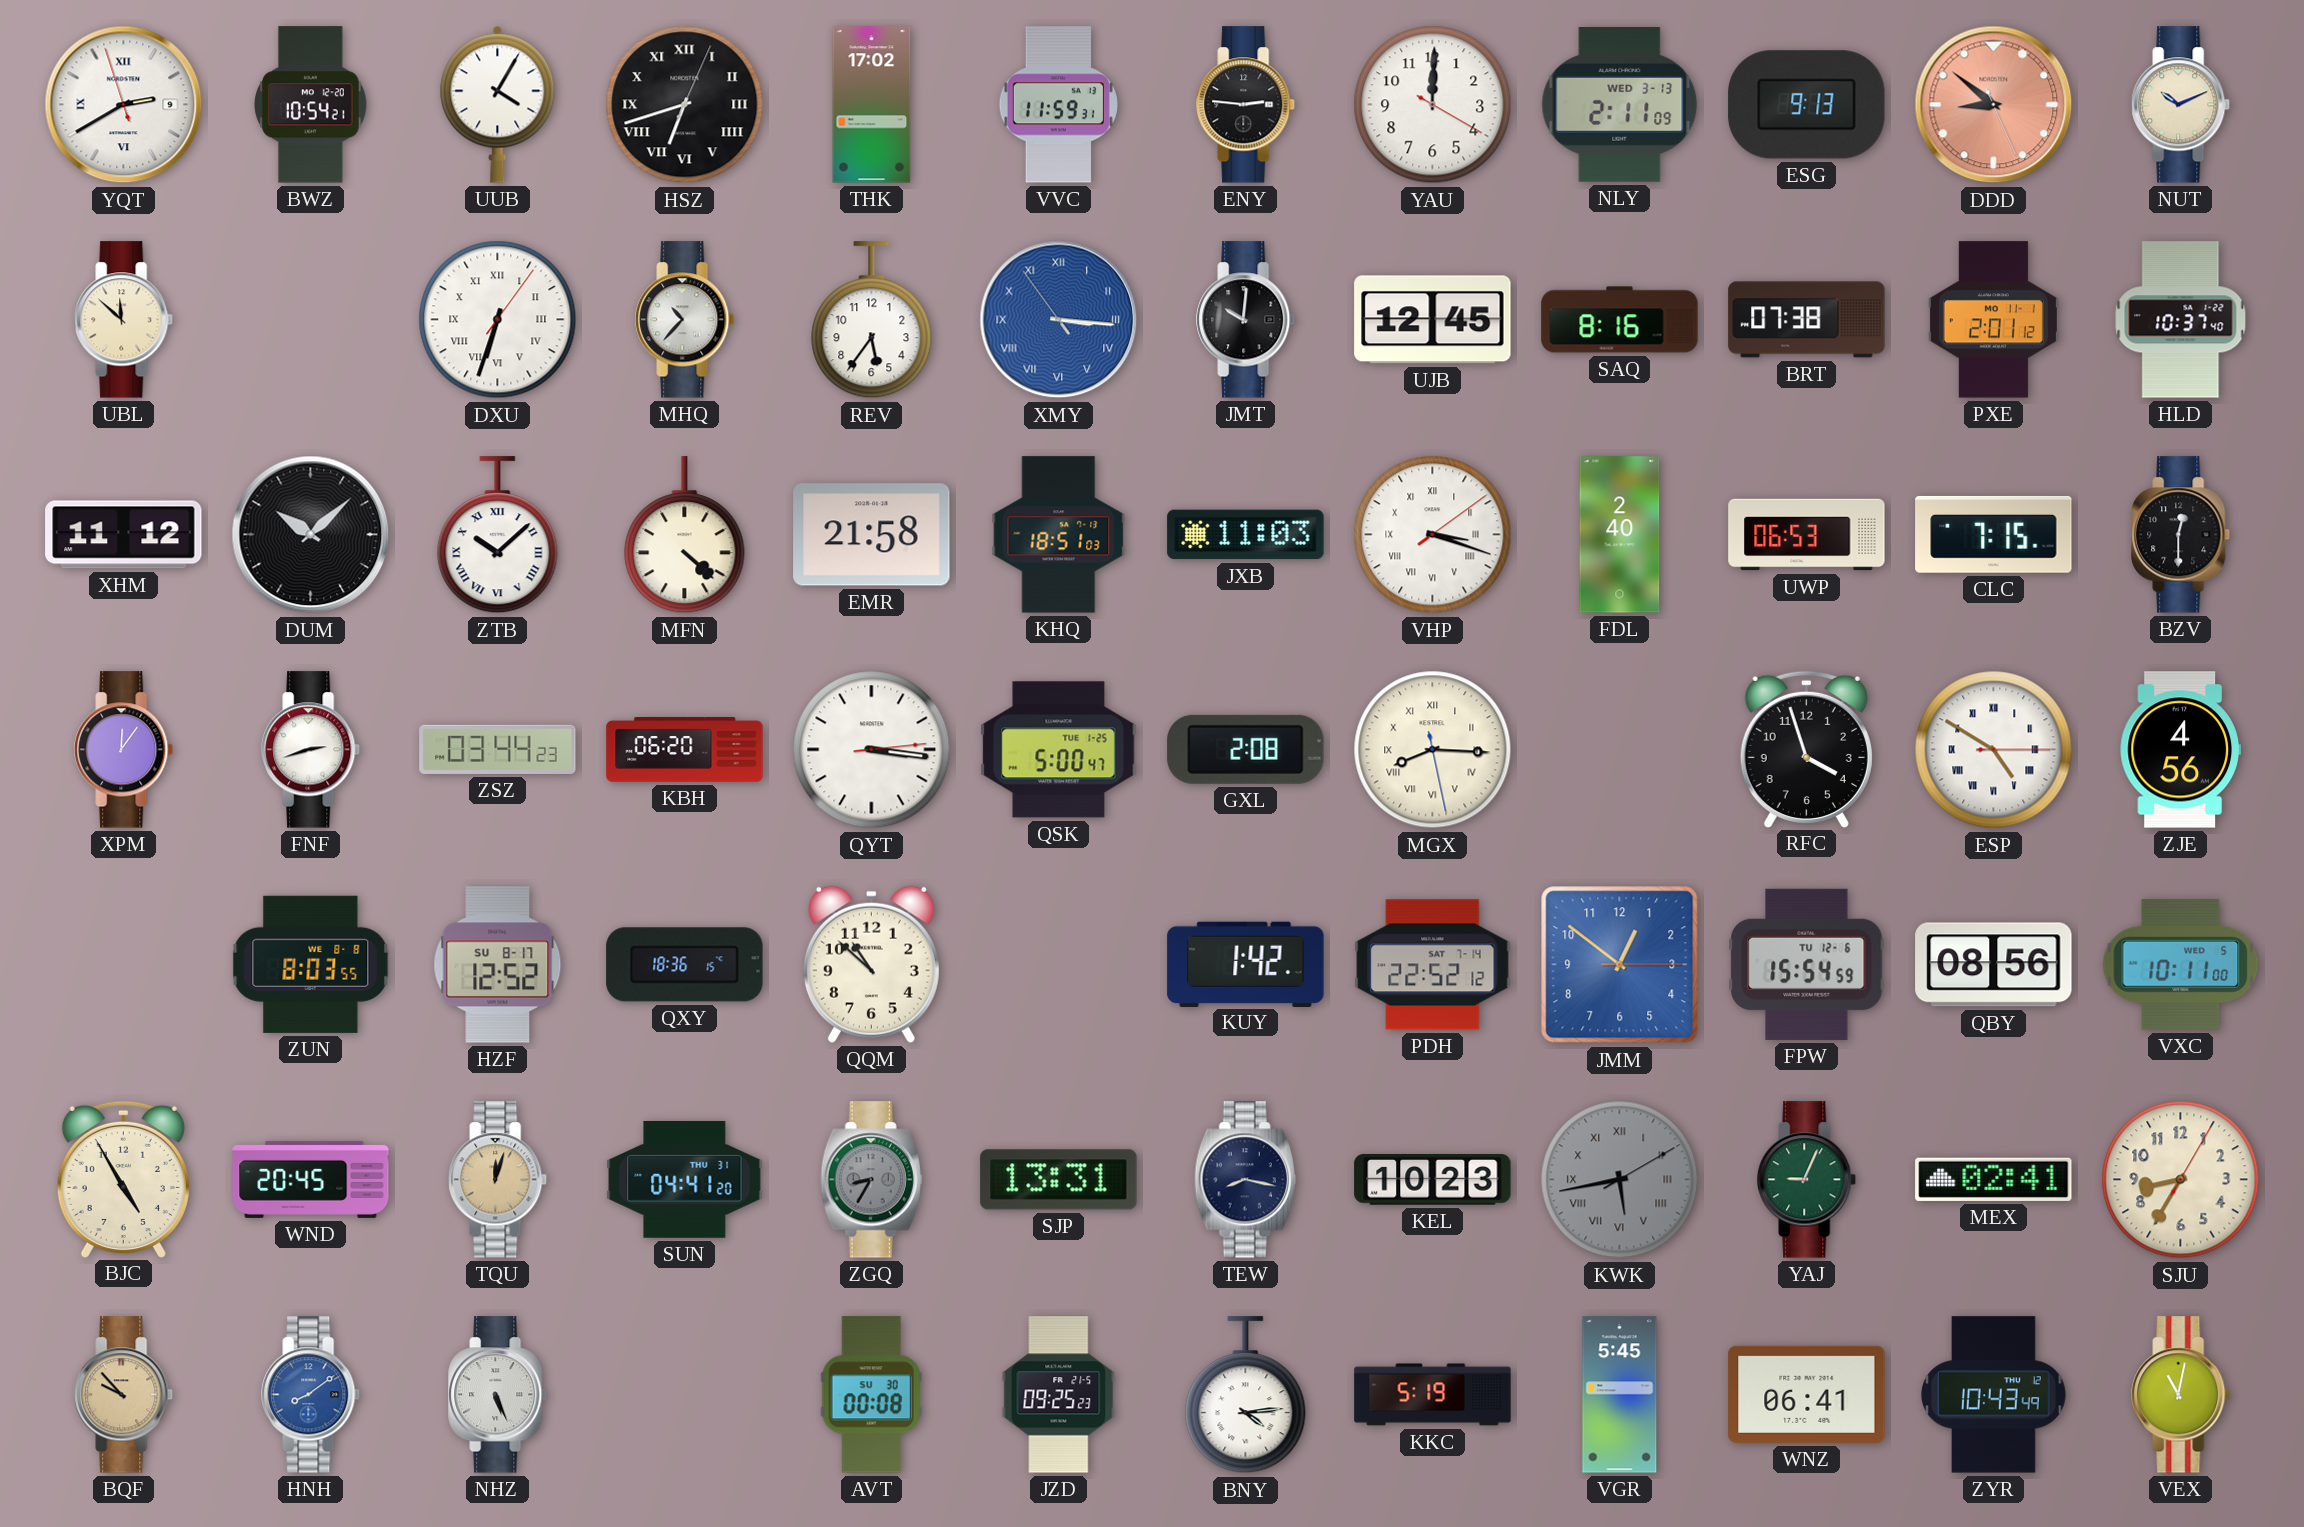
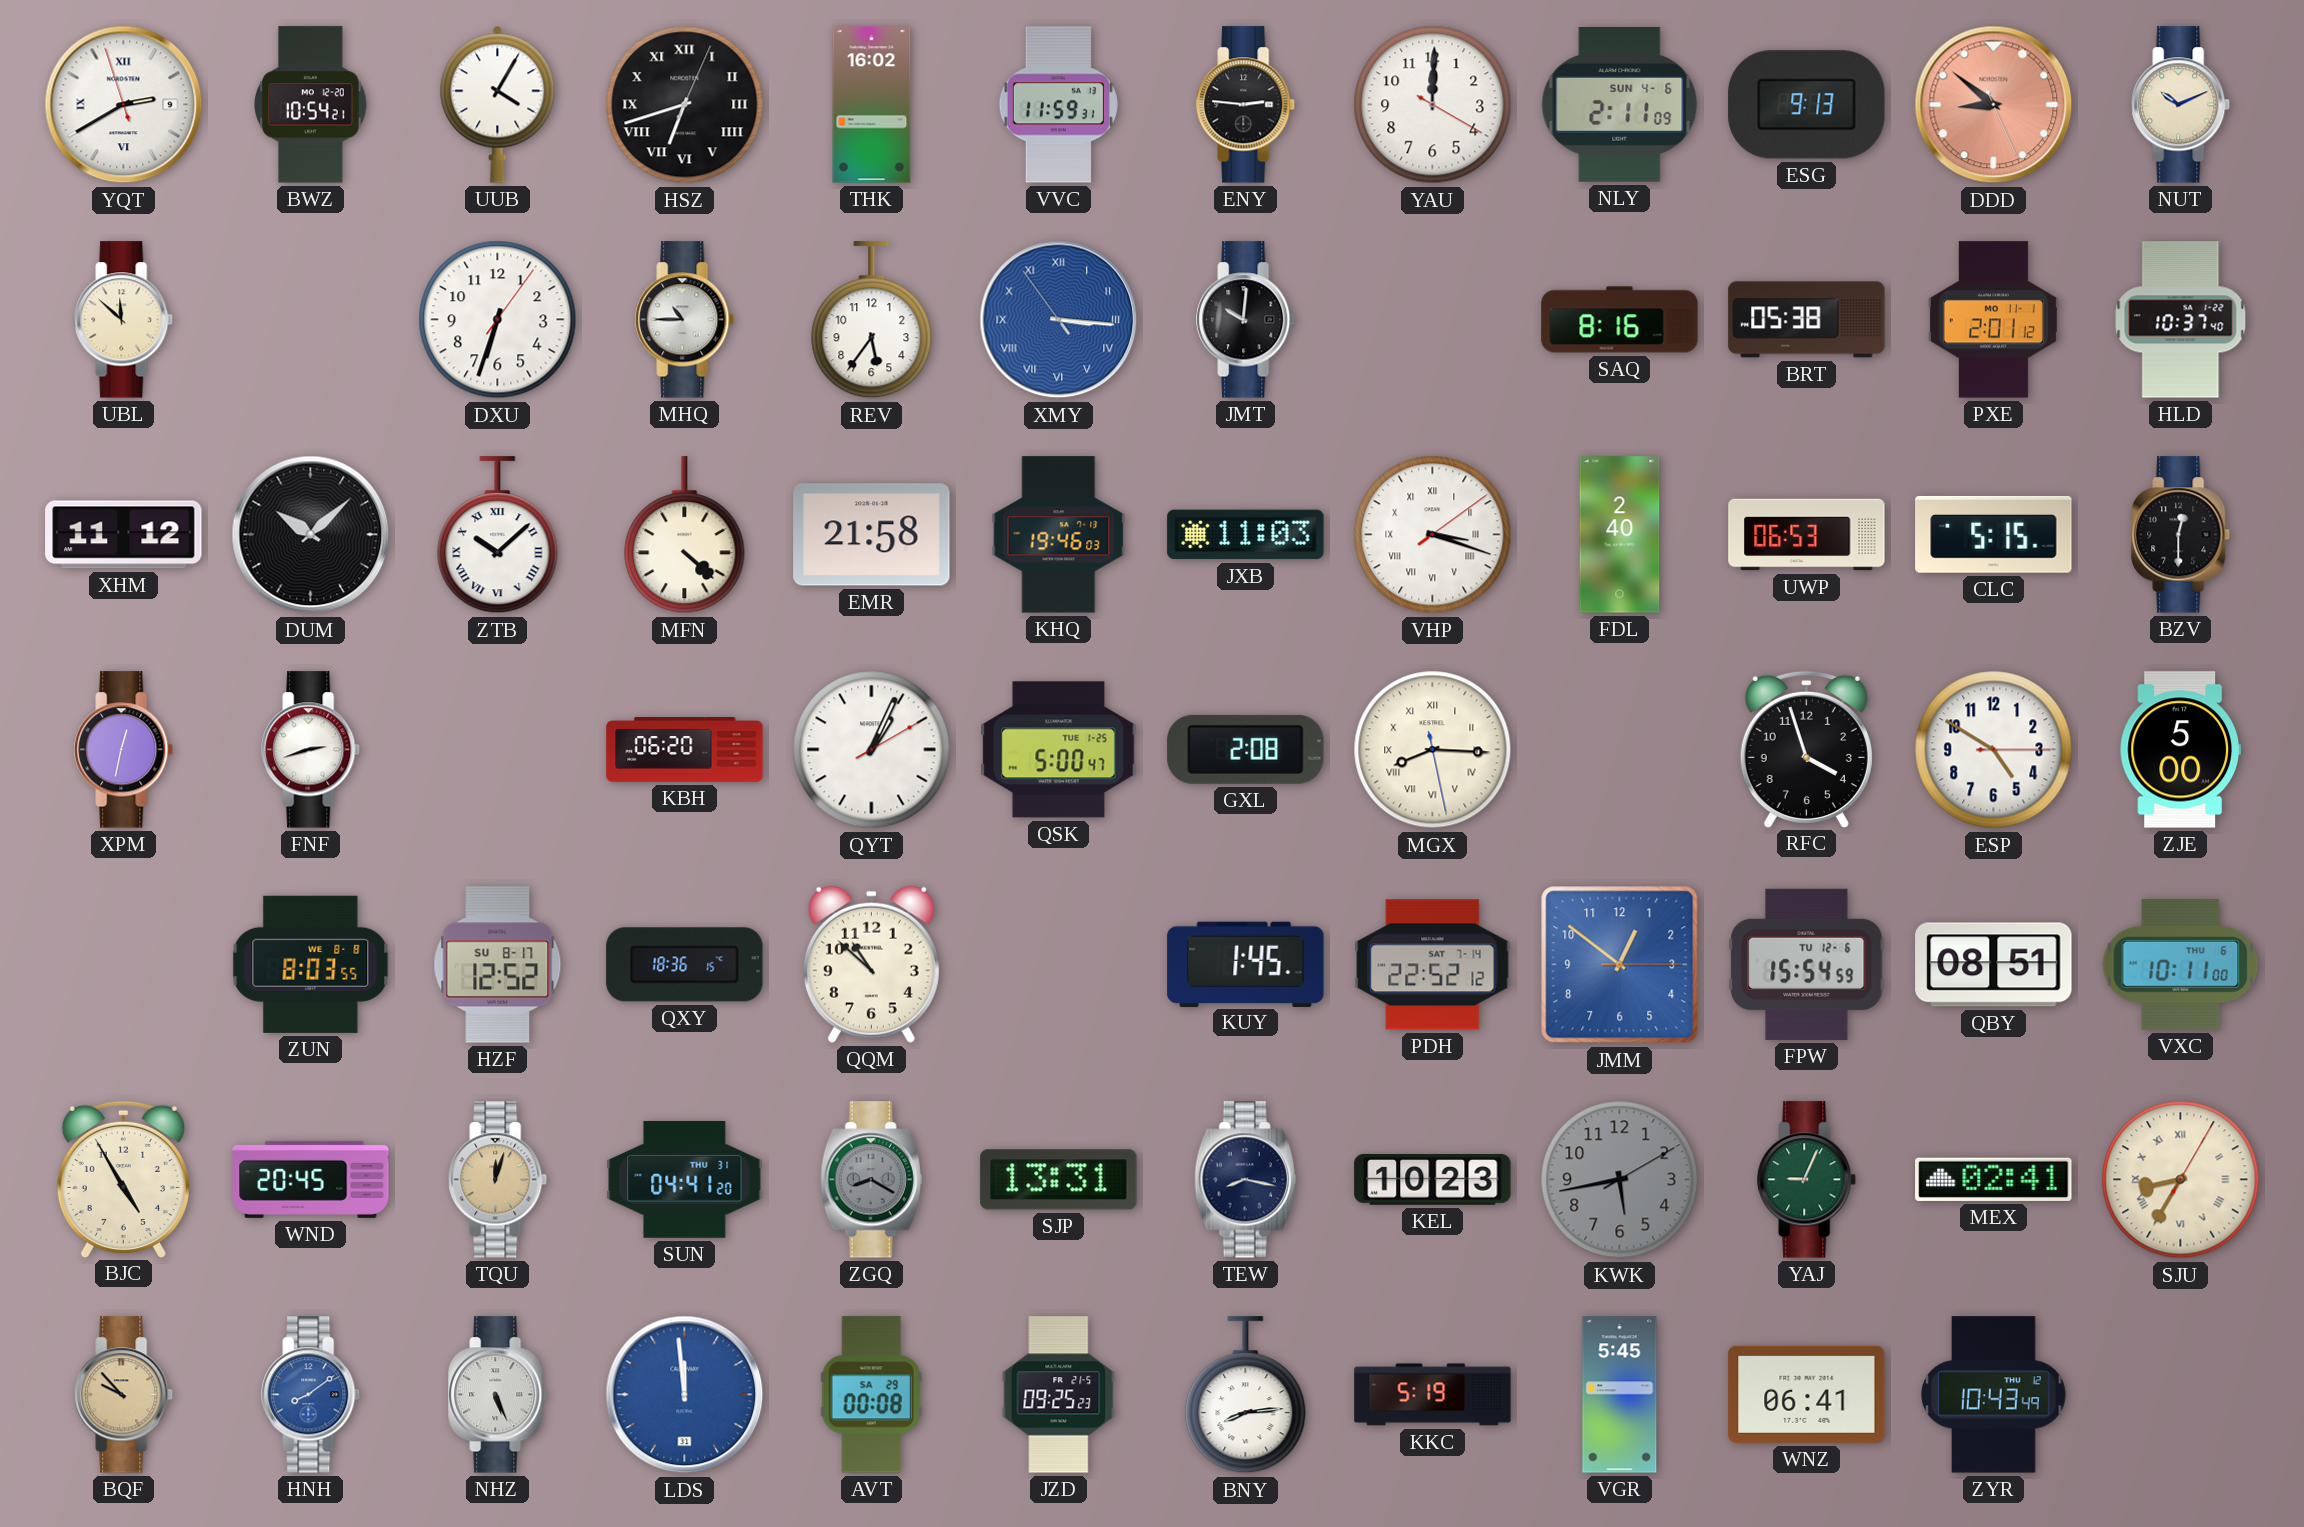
THK: 17:02 -> 16:02 (872, 105)
NLY date: WED 3-13 -> SUN 4-6 (1620, 104)
DXU numerals: Roman -> Arabic (498, 320)
MHQ: 10:37 -> 10:45 (685, 320)
UJB: 12:45 -> none (1433, 320)
BRT: 07:38 -> 05:38 (1807, 320)
KHQ: 18:51 -> 19:46 (1059, 535)
CLC: 7:15 -> 5:15 (1994, 534)
XPM: 12:06 -> 12:32 (124, 750)
ZSZ: 03:44 -> none (498, 749)
QYT: 3:16 -> 1:04 (872, 750)
ESP numerals: Roman -> Arabic (1994, 750)
ZJE: 4:56 -> 5:00 (2180, 750)
KUY: 1:42 -> 1:45 (1246, 964)
QBY: 08:56 -> 08:51 (1994, 965)
VXC date: WED 5 -> THU 6 (2181, 964)
ZGQ: 8:35 -> 8:20 (872, 1180)
KWK numerals: Roman -> Arabic (1620, 1180)
SJU numerals: Arabic -> Roman (2181, 1180)
LDS: none -> 11:59 (685, 1395)
AVT date: SU 30 -> SA 29 (871, 1395)
BNY: 4:14 -> 8:14 (1246, 1395)
VEX: 11:02 -> none (2181, 1395)
